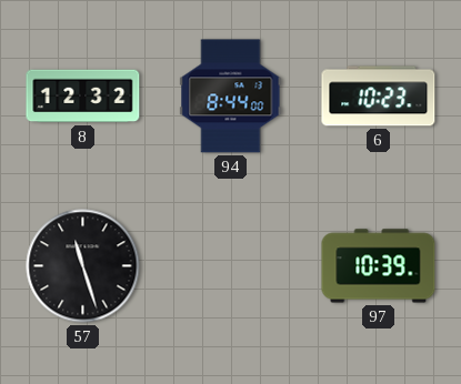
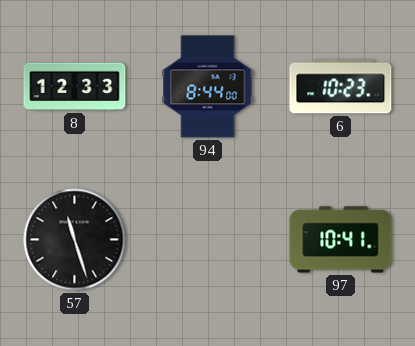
8: 12:32 -> 12:33 (75, 87)
97: 10:39 -> 10:41 (341, 240)
